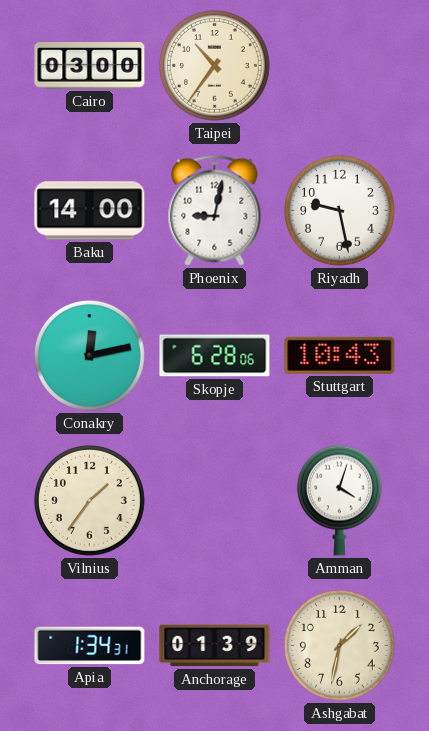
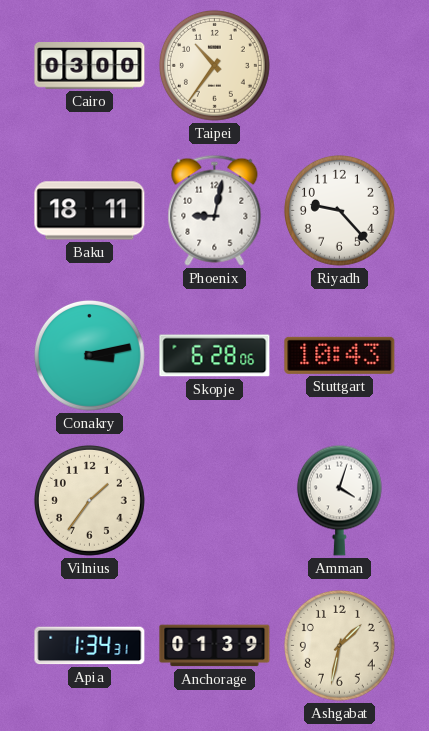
Baku: 14:00 -> 18:11 (90, 211)
Riyadh: 9:28 -> 9:23 (339, 210)
Conakry: 12:13 -> 3:13 (89, 355)
